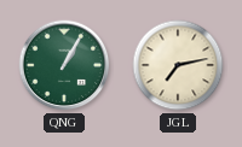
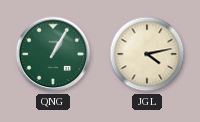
JGL: 7:13 -> 4:13 (147, 54)
